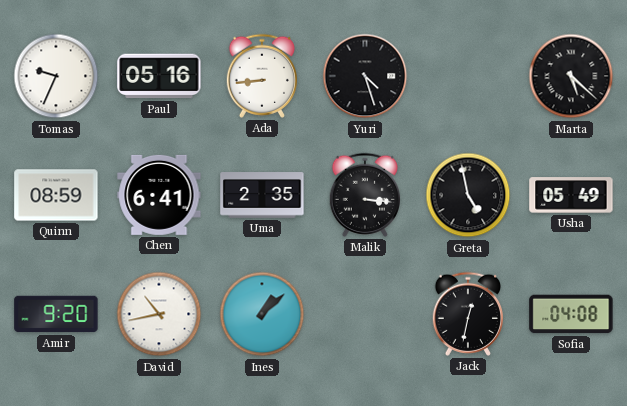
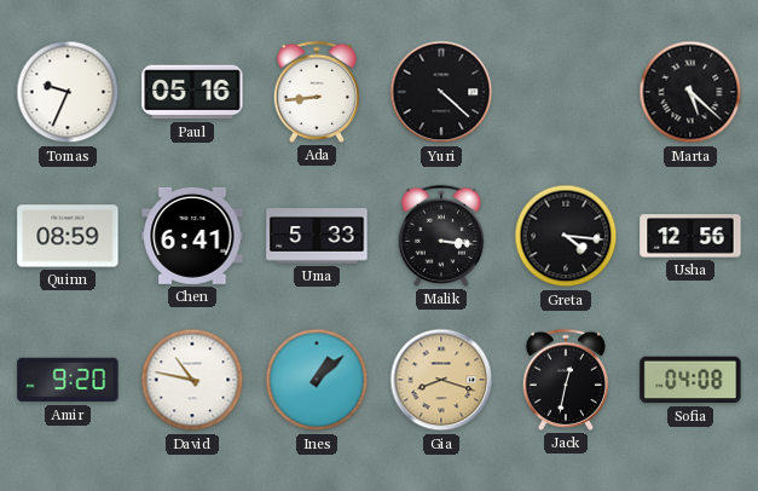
Yuri: 4:27 -> 4:22 (441, 92)
Uma: 2:35 -> 5:33 (317, 236)
Greta: 4:58 -> 4:16 (566, 236)
Usha: 05:49 -> 12:56 (690, 236)
David: 10:43 -> 10:47 (192, 380)
Gia: none -> 8:18 (441, 380)
